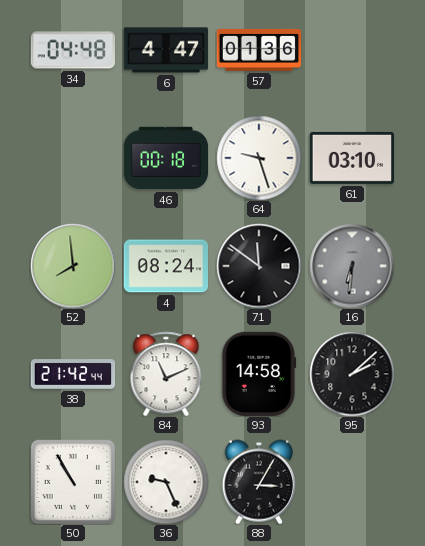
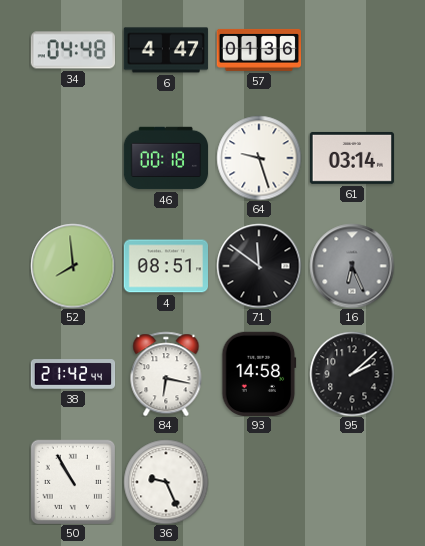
61: 03:10 -> 03:14 (351, 158)
4: 08:24 -> 08:51 (165, 266)
16: 6:31 -> 6:26 (352, 266)
84: 11:11 -> 6:17 (166, 374)
88: 3:05 -> none (259, 482)
